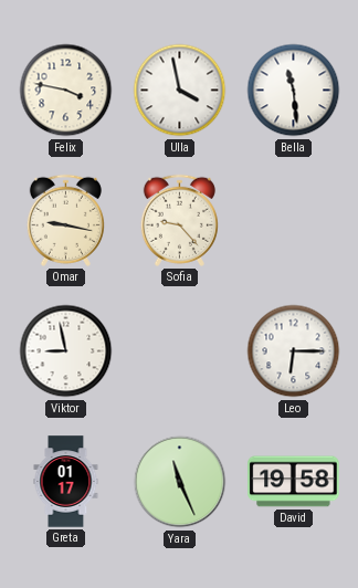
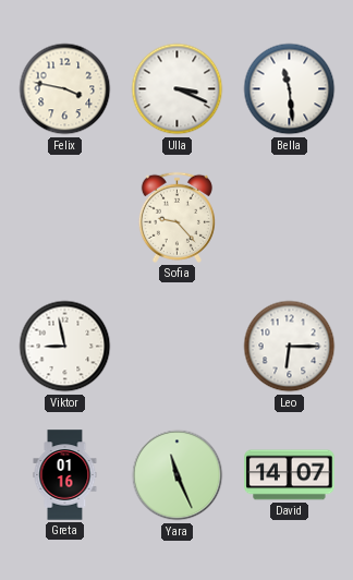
Ulla: 3:58 -> 3:19 (178, 89)
Omar: 9:17 -> none (65, 220)
Greta: 01:17 -> 01:16 (65, 475)
David: 19:58 -> 14:07 (290, 475)
